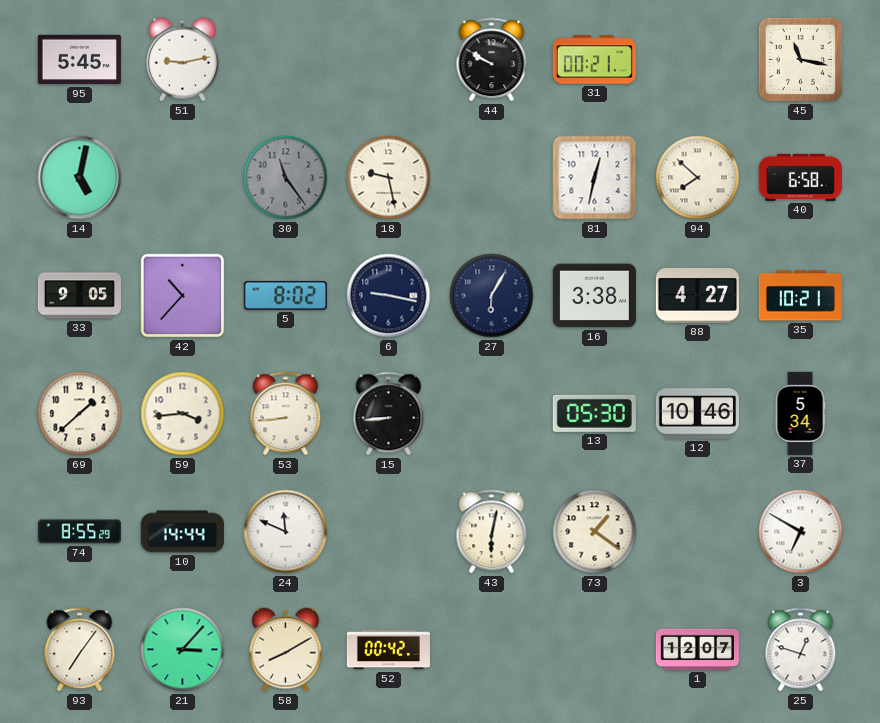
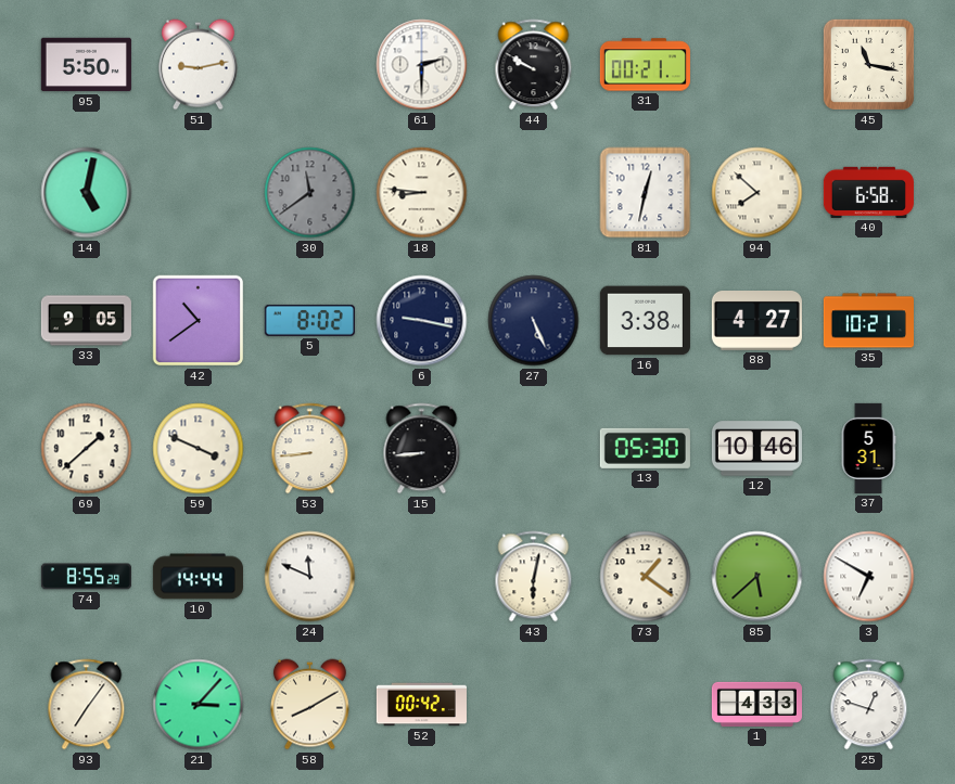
95: 5:45 -> 5:50 (86, 65)
61: none -> 2:30 (422, 65)
30: 11:24 -> 11:39 (310, 193)
18: 9:28 -> 8:46 (422, 193)
42: 10:37 -> 10:39 (199, 321)
27: 6:05 -> 5:26 (534, 321)
59: 3:44 -> 3:49 (199, 449)
37: 5:34 -> 5:31 (868, 448)
85: none -> 5:38 (757, 577)
1: 12:07 -> 4:33 (756, 704)
